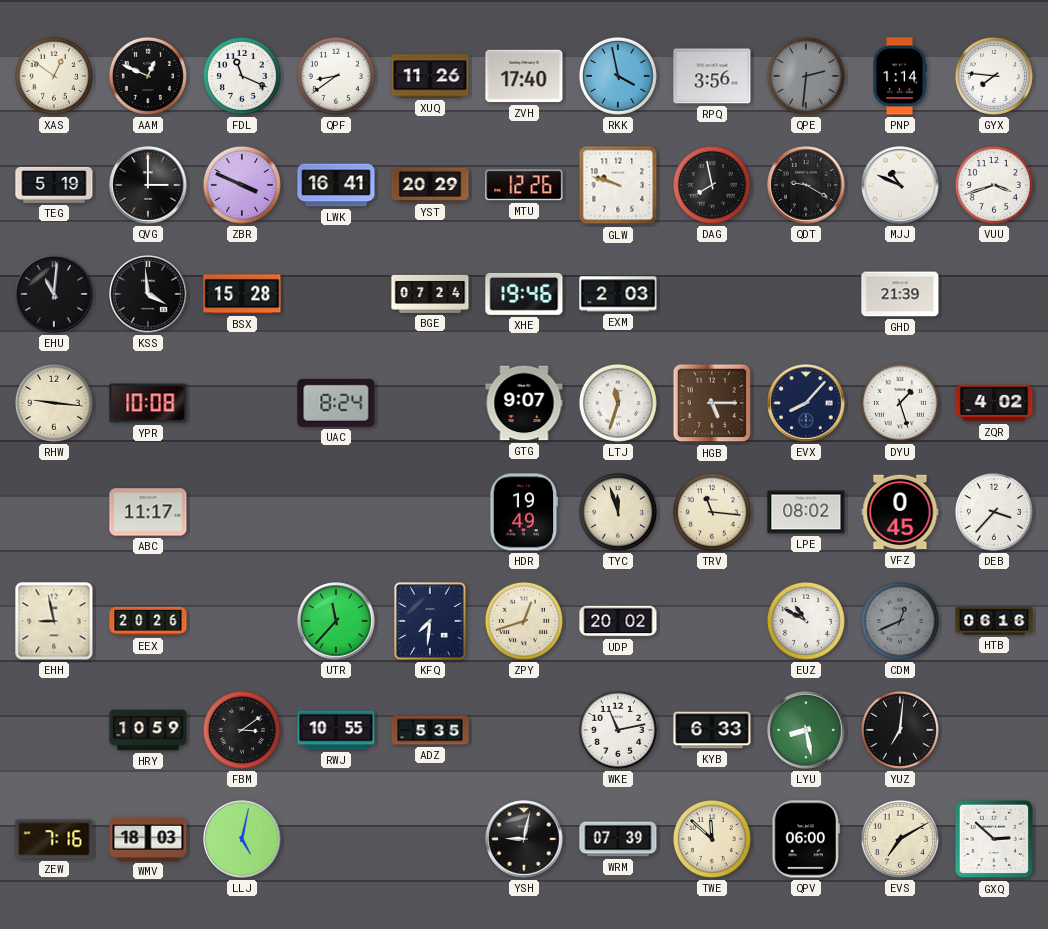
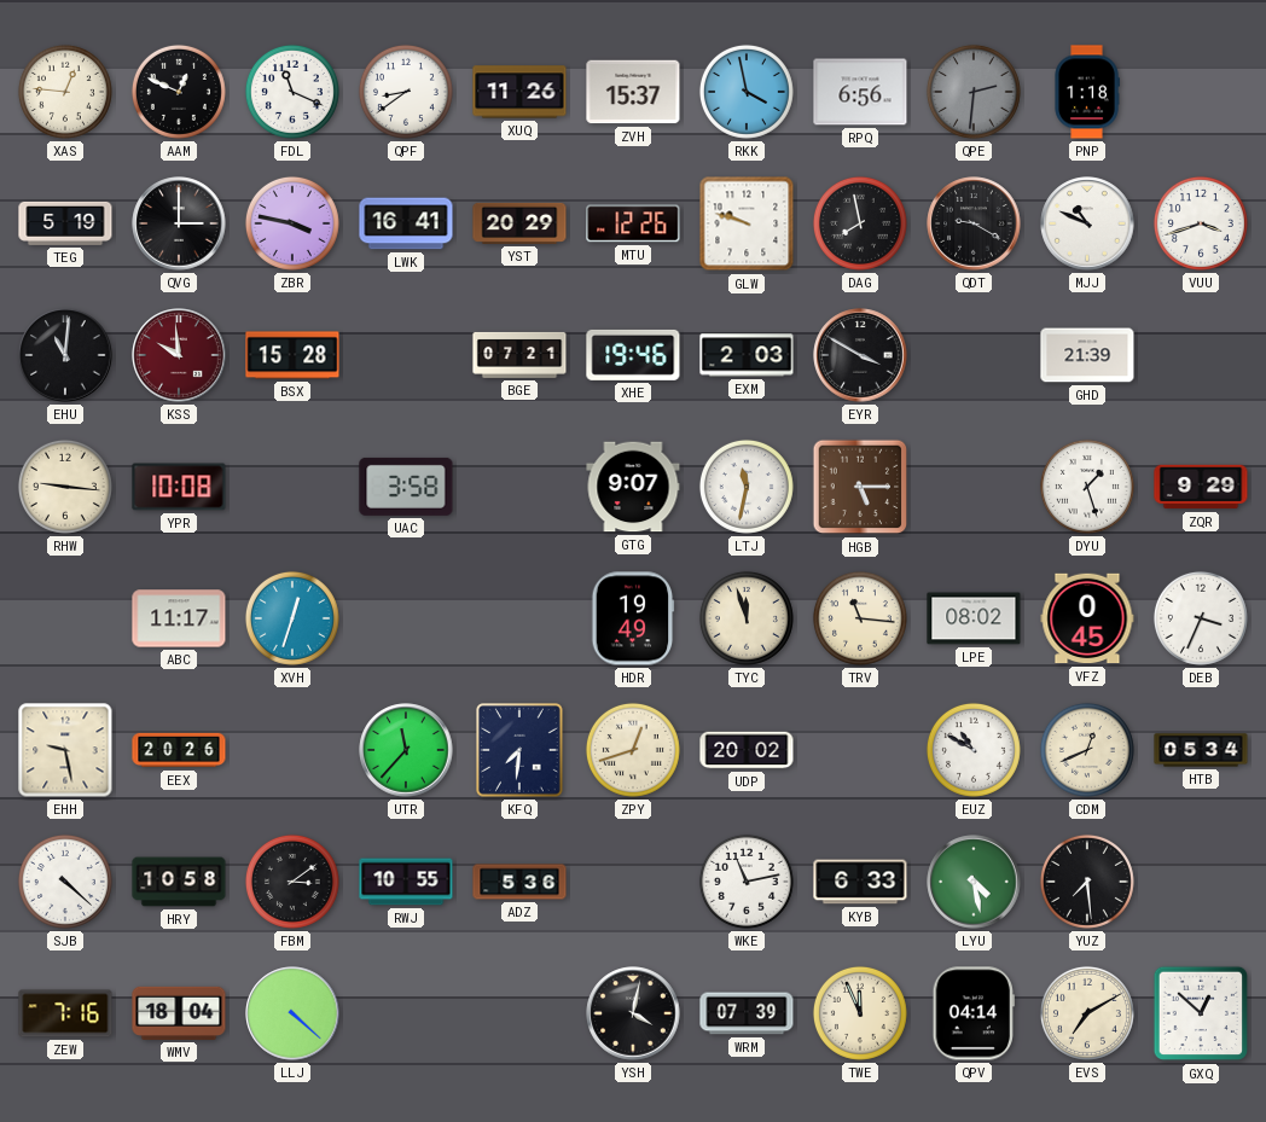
XAS: 12:51 -> 12:46 (65, 92)
ZVH: 17:40 -> 15:37 (633, 92)
RPQ: 3:56 -> 6:56 (860, 92)
PNP: 1:14 -> 1:18 (1087, 92)
GYX: 7:46 -> none (994, 76)
ZBR: 3:49 -> 3:47 (292, 223)
KSS: 3:59 -> 9:59 (179, 355)
KSS dial: black -> burgundy (179, 355)
BGE: 07:24 -> 07:21 (519, 355)
EYR: none -> 3:50 (860, 355)
UAC: 8:24 -> 3:58 (406, 487)
LTJ: 11:33 -> 11:32 (747, 487)
EVX: 8:07 -> none (806, 403)
ZQR: 4:02 -> 9:29 (1201, 487)
XVH: none -> 12:33 (292, 618)
DEB: 3:37 -> 3:34 (1201, 618)
EHH: 8:58 -> 9:28 (65, 750)
CDM dial: grey -> cream (1087, 750)
HTB: 06:16 -> 05:34 (1201, 750)
SJB: none -> 4:22 (65, 882)
HRY: 10:59 -> 10:58 (179, 882)
ADZ: 5:35 -> 5:36 (519, 882)
LYU: 8:28 -> 4:28 (974, 882)
YUZ: 7:01 -> 7:29 (1087, 882)
WMV: 18:03 -> 18:04 (179, 1013)
LLJ: 5:02 -> 4:22 (292, 1013)
YSH: 9:02 -> 4:02 (633, 1013)
TWE: 11:52 -> 11:56 (860, 1013)
QPV: 06:00 -> 04:14 (972, 1013)
GXQ: 2:52 -> 12:52 (1201, 1013)
